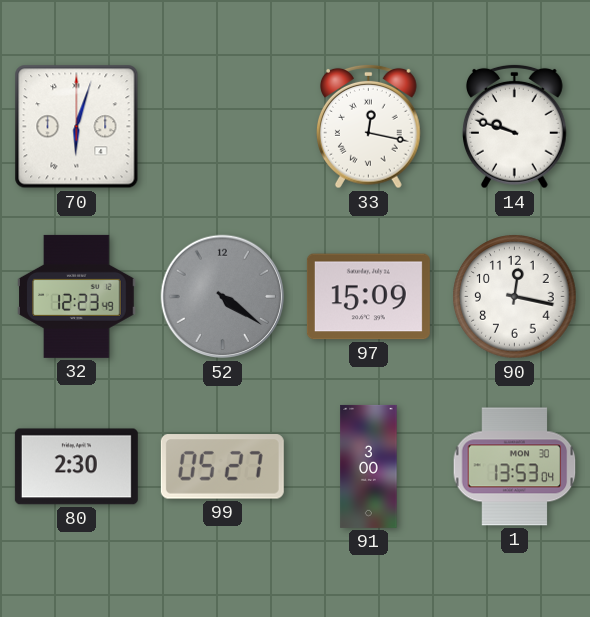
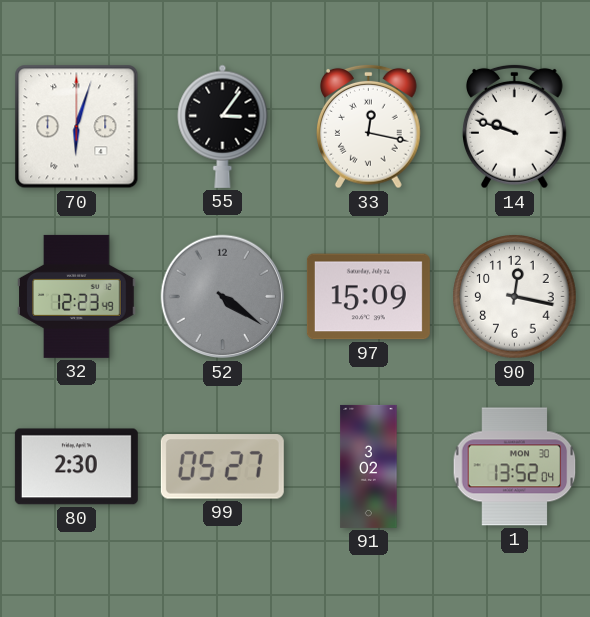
55: none -> 3:06 (223, 126)
91: 3:00 -> 3:02 (369, 466)
1: 13:53 -> 13:52 (515, 467)
